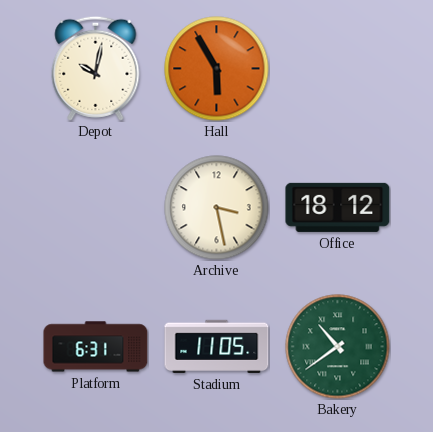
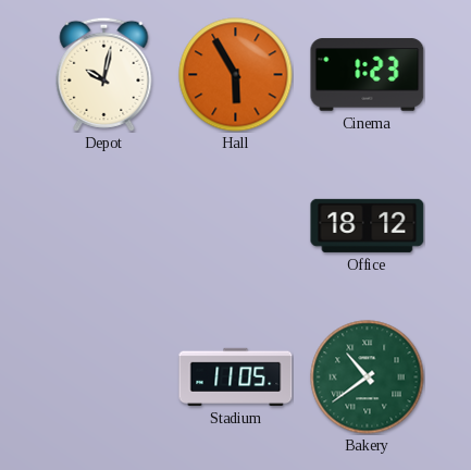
Cinema: none -> 1:23 (368, 75)
Archive: 3:28 -> none (217, 208)
Platform: 6:31 -> none (96, 347)
